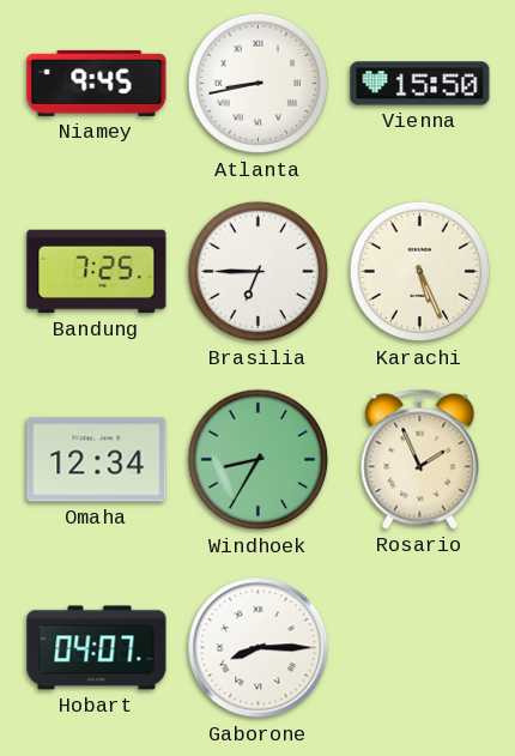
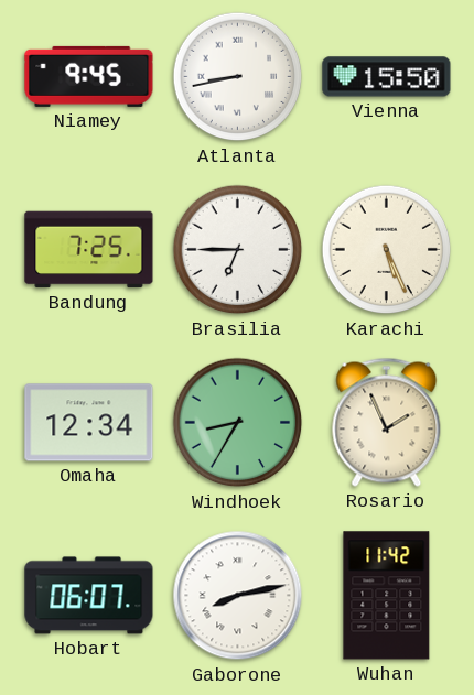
Hobart: 04:07 -> 06:07 (89, 596)
Gaborone: 8:15 -> 8:13 (238, 596)
Wuhan: none -> 11:42 (387, 596)
